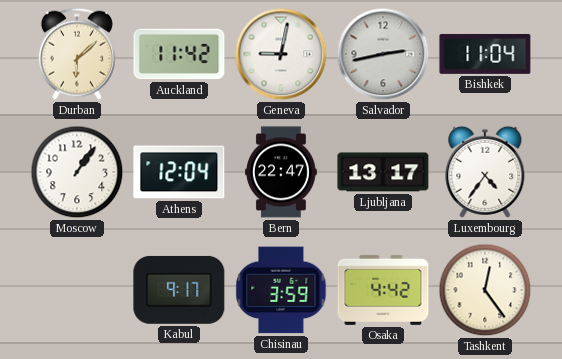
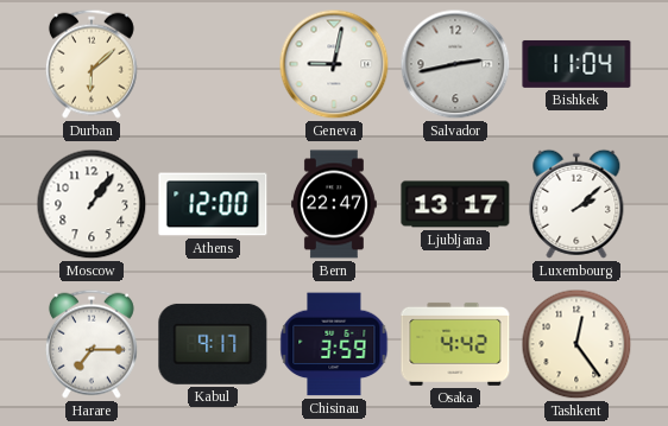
Auckland: 11:42 -> none (179, 54)
Athens: 12:04 -> 12:00 (213, 204)
Luxembourg: 4:36 -> 2:08 (576, 204)
Harare: none -> 7:15 (92, 344)
